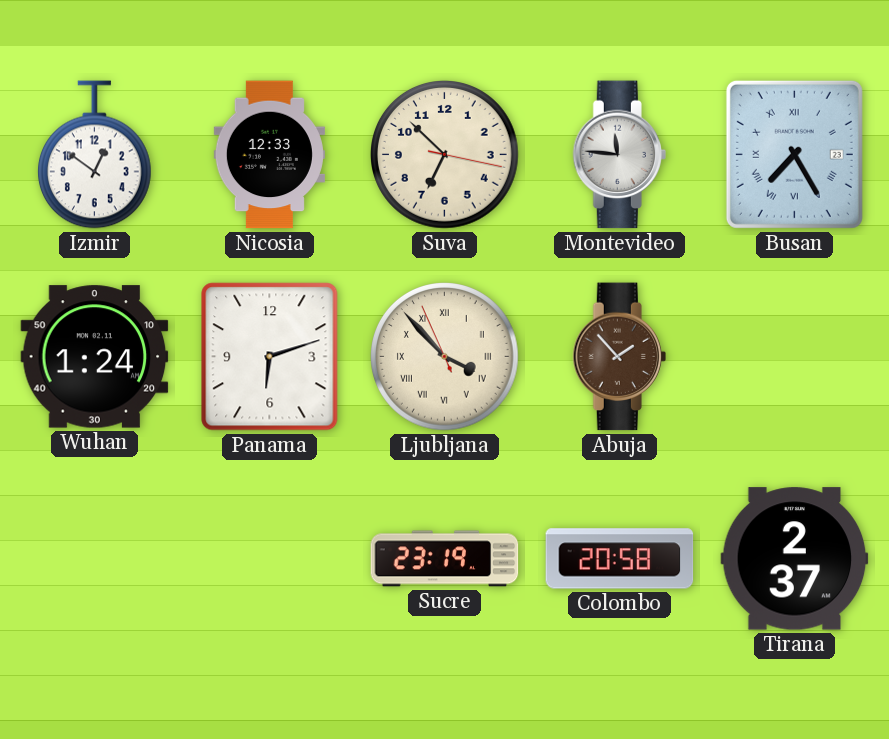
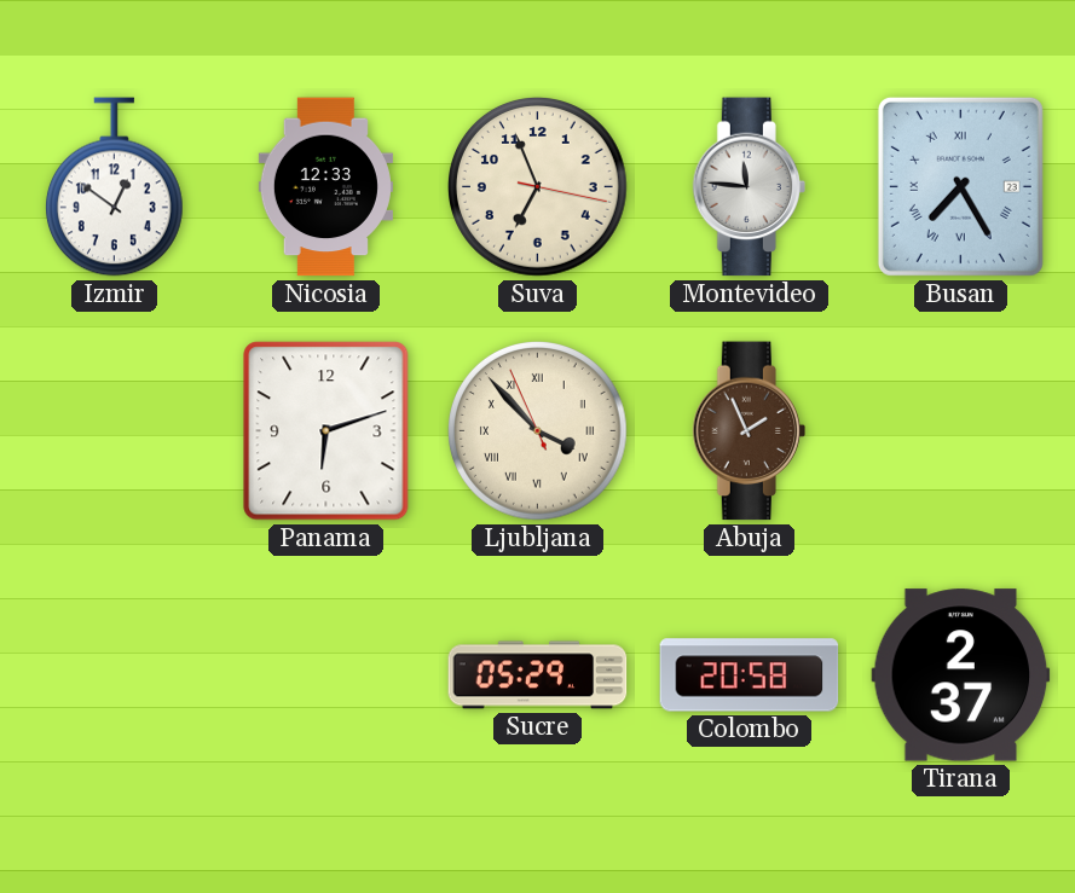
Suva: 6:52 -> 6:56 (538, 187)
Wuhan: 1:24 -> none (95, 357)
Abuja: 1:53 -> 1:56 (749, 431)
Sucre: 23:19 -> 05:29 (538, 675)
